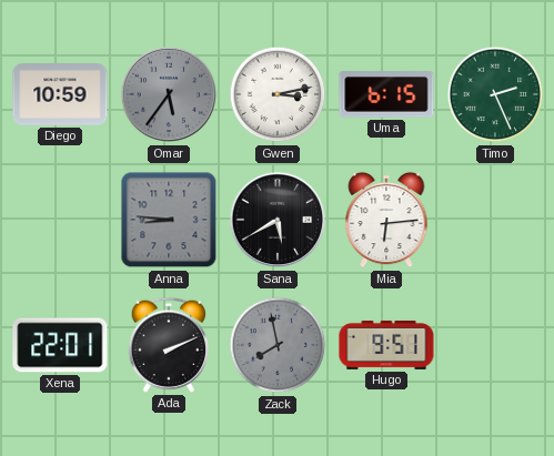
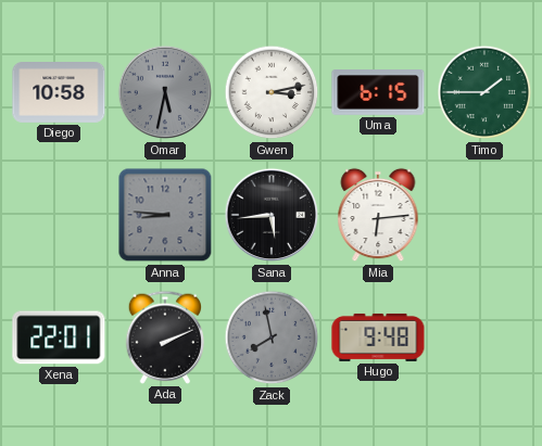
Diego: 10:59 -> 10:58 (59, 93)
Omar: 5:36 -> 5:32 (165, 92)
Timo: 2:26 -> 1:45 (484, 92)
Sana: 5:40 -> 5:44 (272, 215)
Hugo: 9:51 -> 9:48 (378, 337)
